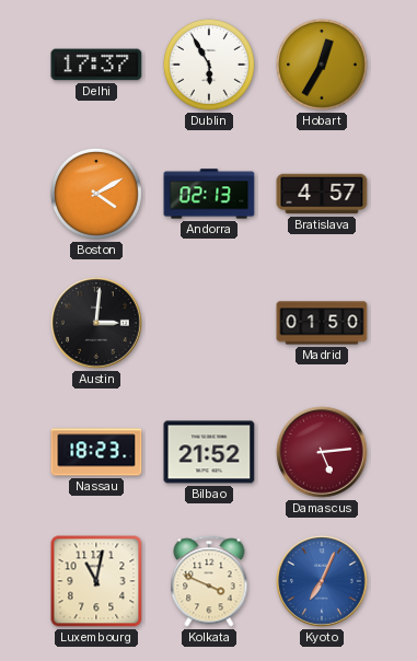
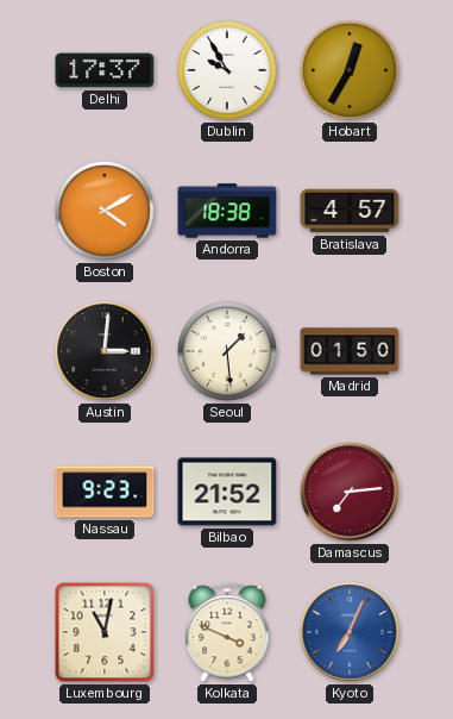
Dublin: 5:55 -> 9:55 (227, 70)
Andorra: 02:13 -> 18:38 (227, 211)
Seoul: none -> 1:29 (227, 351)
Nassau: 18:23 -> 9:23 (105, 492)
Damascus: 5:14 -> 7:14 (350, 492)
